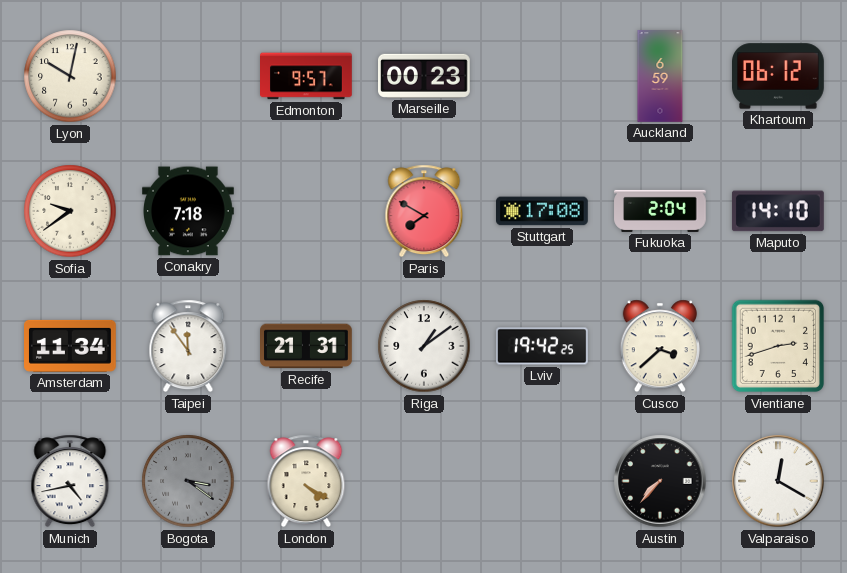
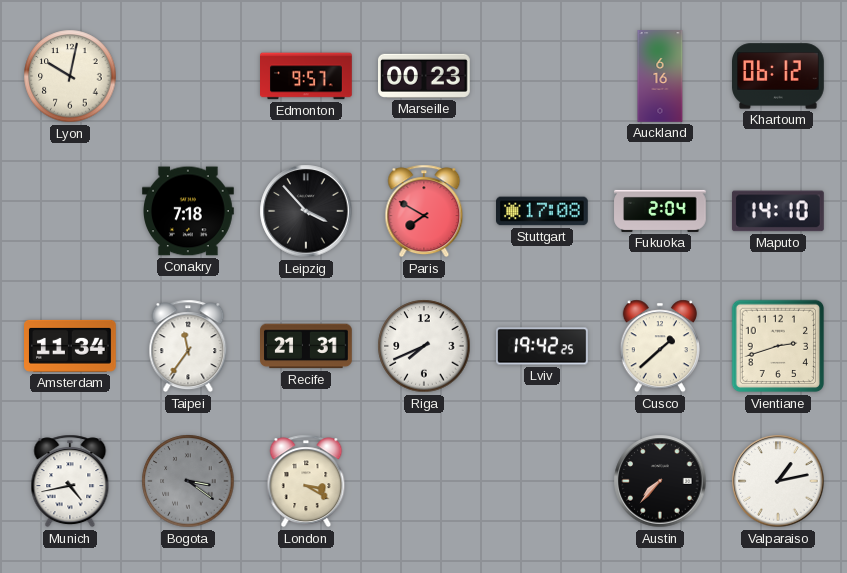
Auckland: 6:59 -> 6:16 (660, 76)
Sofia: 9:39 -> none (70, 211)
Leipzig: none -> 3:53 (306, 211)
Taipei: 11:54 -> 11:36 (188, 346)
Riga: 1:09 -> 7:41 (424, 346)
Cusco: 3:38 -> 1:38 (660, 346)
London: 4:20 -> 3:20 (306, 481)
Valparaiso: 12:20 -> 1:13 (778, 481)
